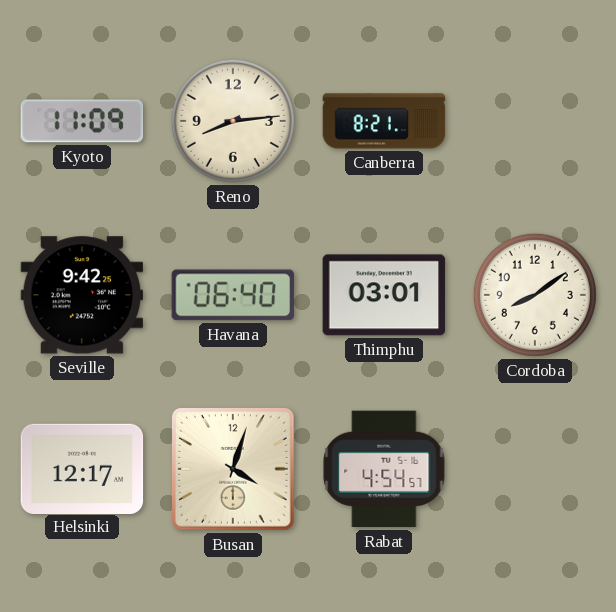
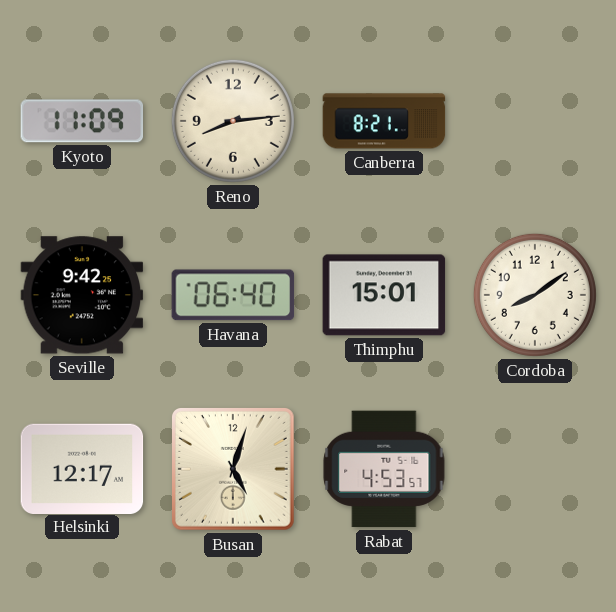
Thimphu: 03:01 -> 15:01 (384, 295)
Busan: 4:03 -> 5:03 (234, 470)
Rabat: 4:54 -> 4:53 (384, 469)
